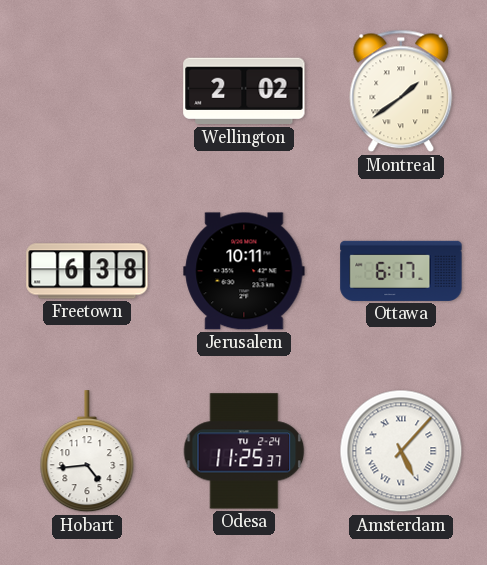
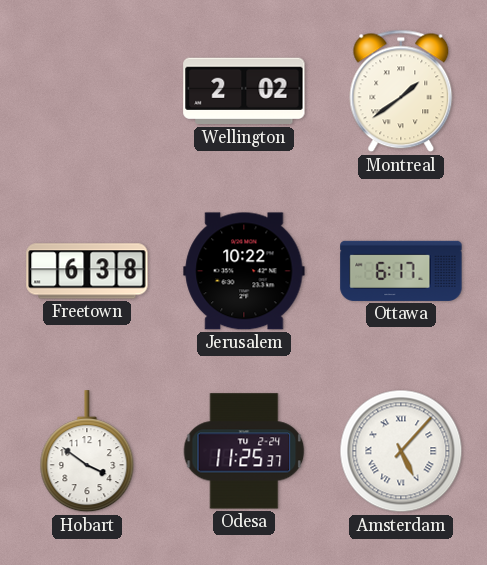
Jerusalem: 10:11 -> 10:22 (244, 271)
Hobart: 4:44 -> 3:51 (87, 452)
